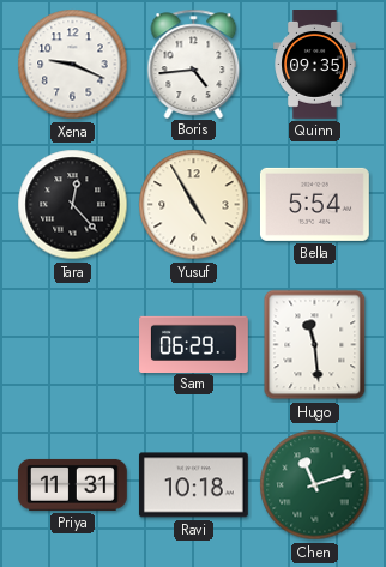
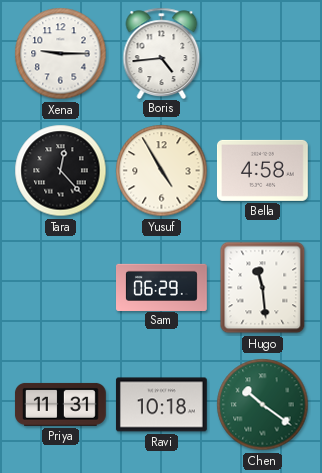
Xena: 9:19 -> 9:15 (61, 54)
Quinn: 09:35 -> none (315, 65)
Bella: 5:54 -> 4:58 (262, 170)
Chen: 11:12 -> 10:21 (263, 405)
